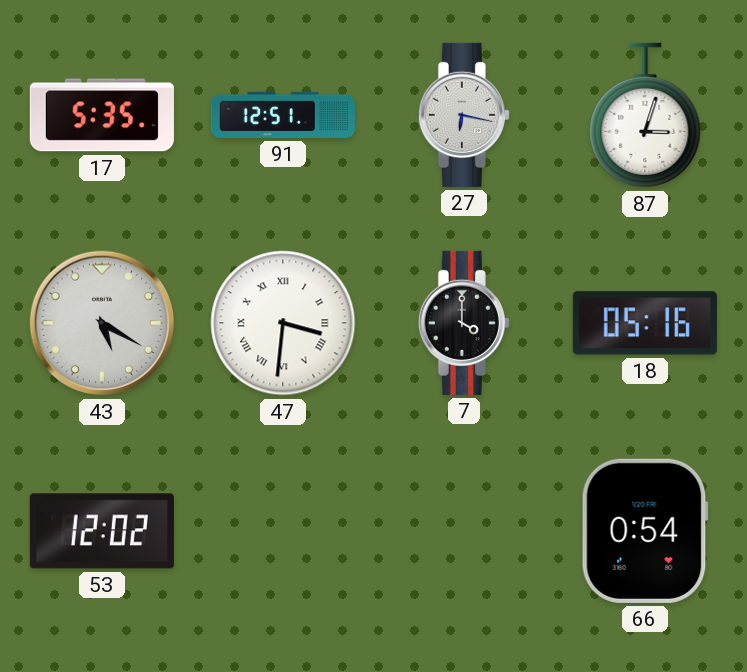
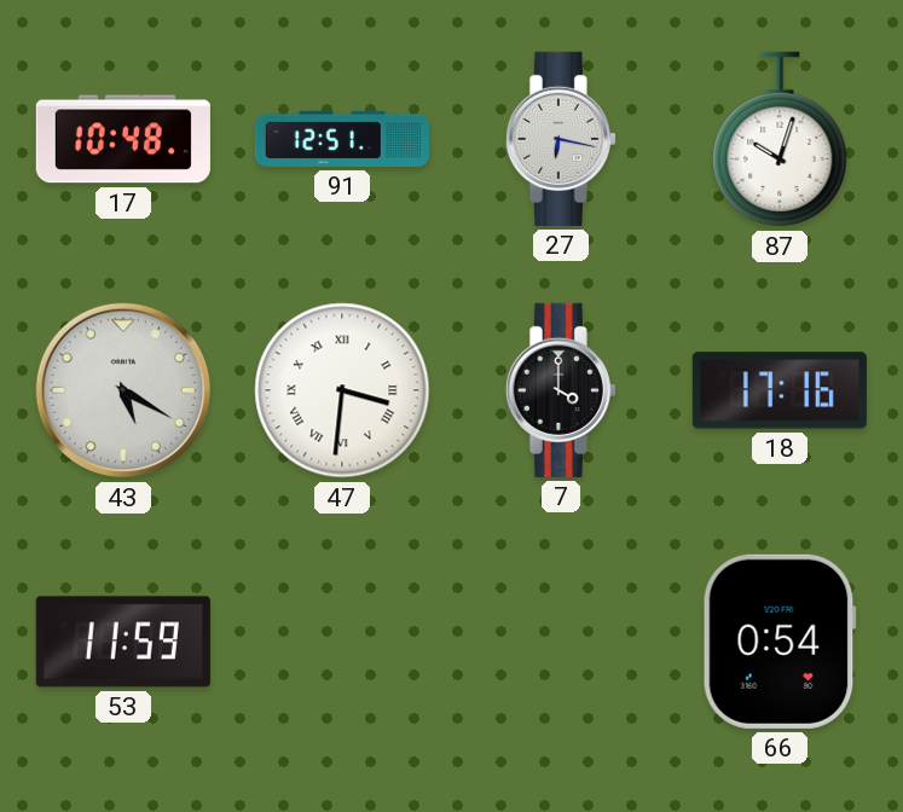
17: 5:35 -> 10:48 (123, 139)
87: 3:03 -> 10:03 (780, 139)
18: 05:16 -> 17:16 (780, 390)
53: 12:02 -> 11:59 (123, 642)
